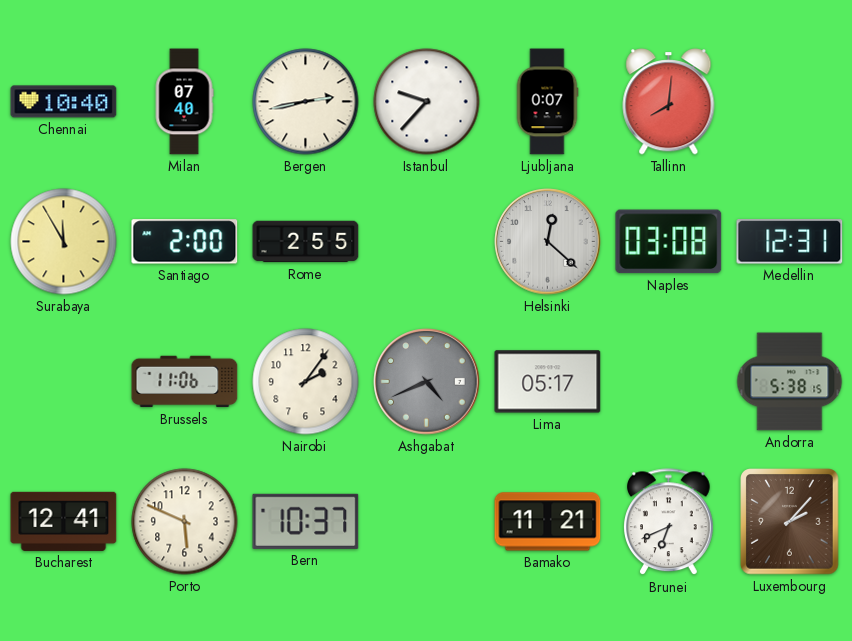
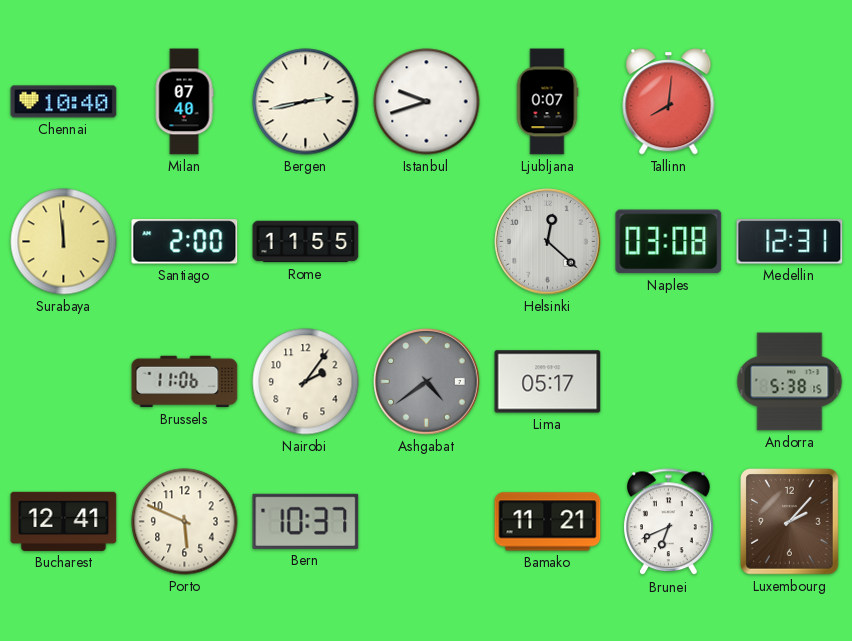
Istanbul: 9:37 -> 9:42 (427, 102)
Surabaya: 11:55 -> 11:59 (64, 242)
Rome: 2:55 -> 11:55 (306, 242)
Ashgabat: 4:41 -> 4:39 (427, 382)
